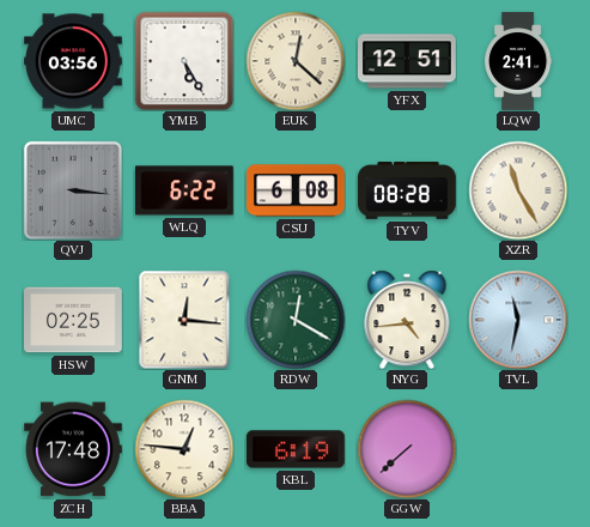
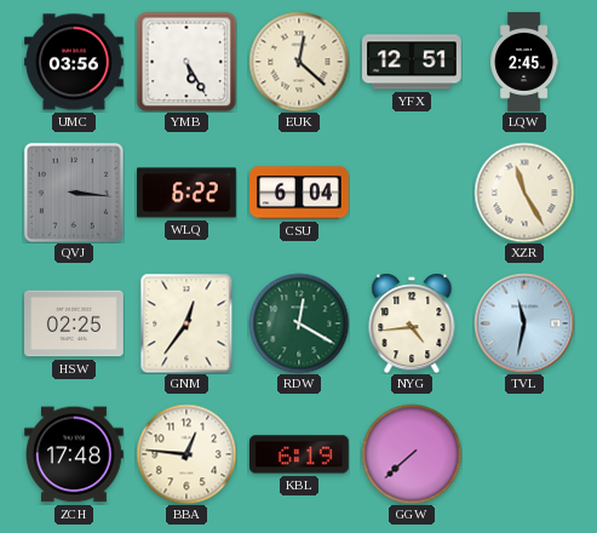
LQW: 2:41 -> 2:45 (524, 62)
CSU: 6:08 -> 6:04 (300, 193)
TYV: 08:28 -> none (408, 192)
GNM: 12:16 -> 12:36 (186, 323)
